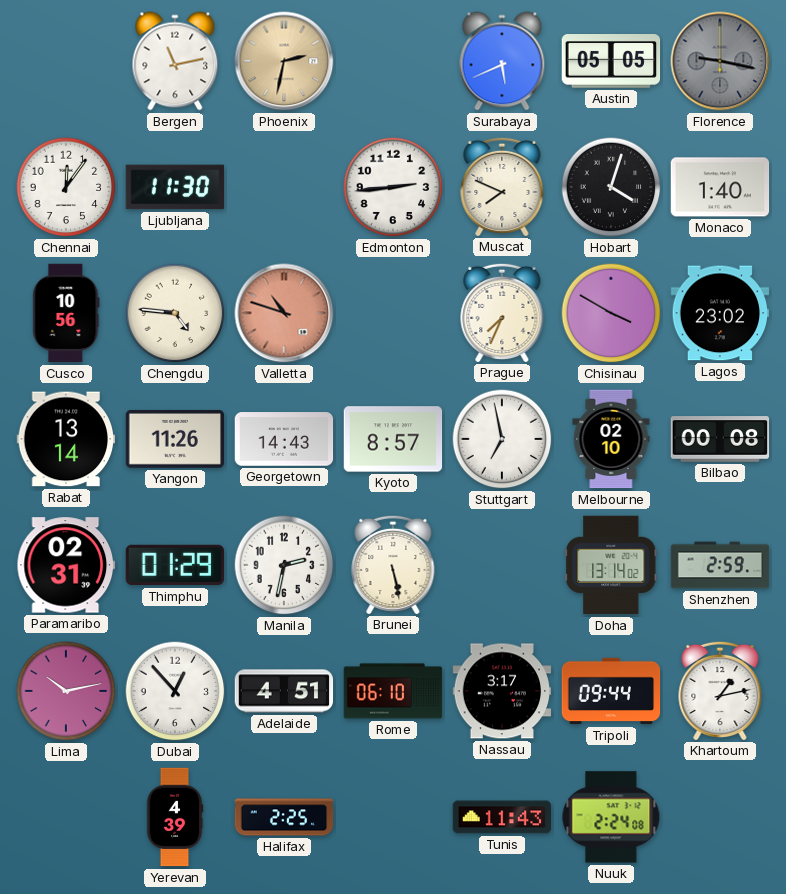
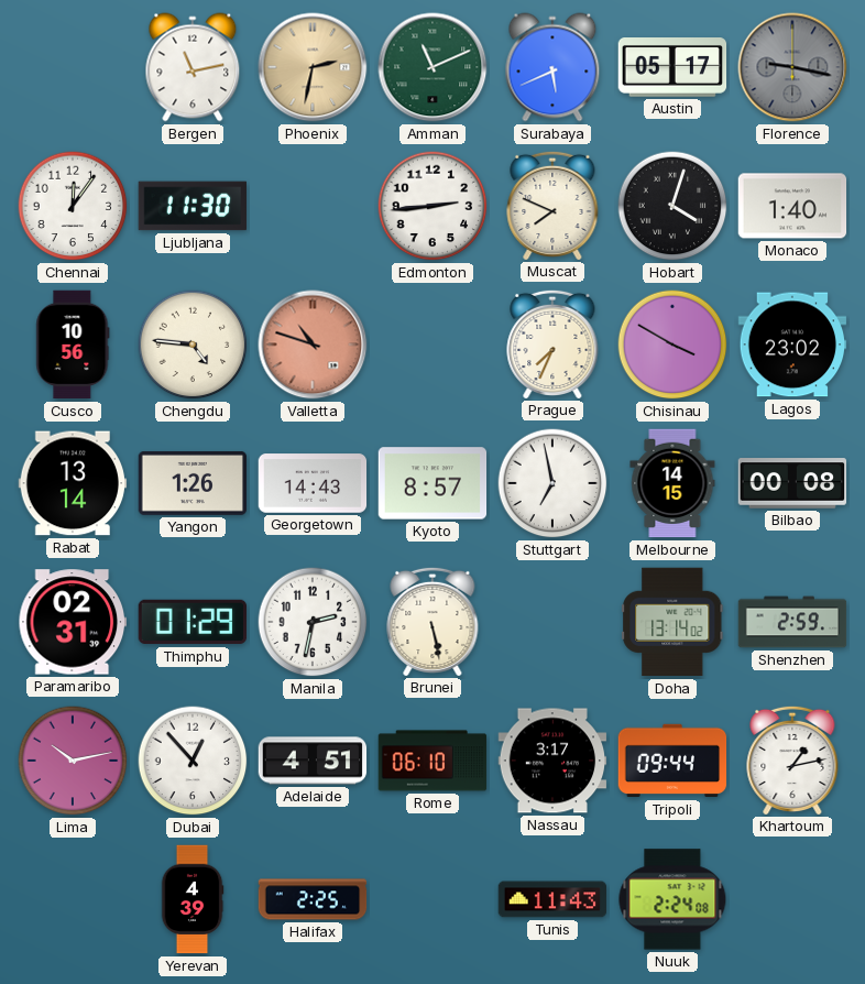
Amman: none -> 11:11 (432, 67)
Austin: 05:05 -> 05:17 (672, 68)
Yangon: 11:26 -> 1:26 (193, 483)
Melbourne: 02:10 -> 14:15 (672, 483)
